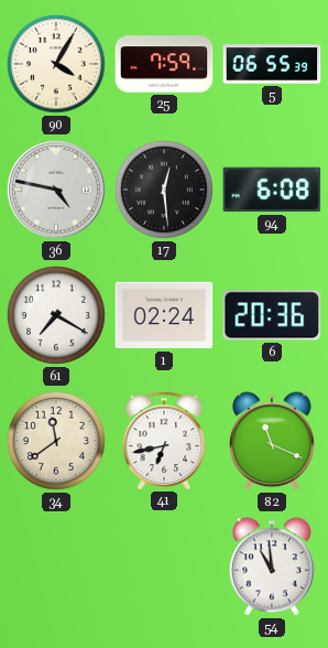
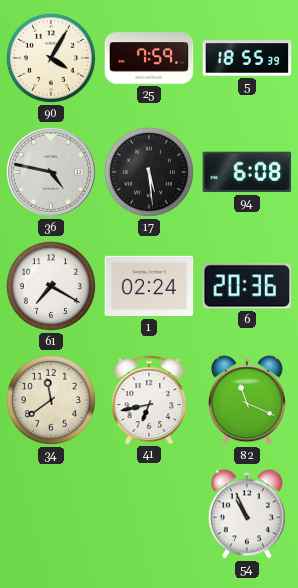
5: 06:55 -> 18:55 (247, 58)
17: 12:29 -> 5:29 (149, 172)
54: 10:59 -> 10:56 (247, 514)
